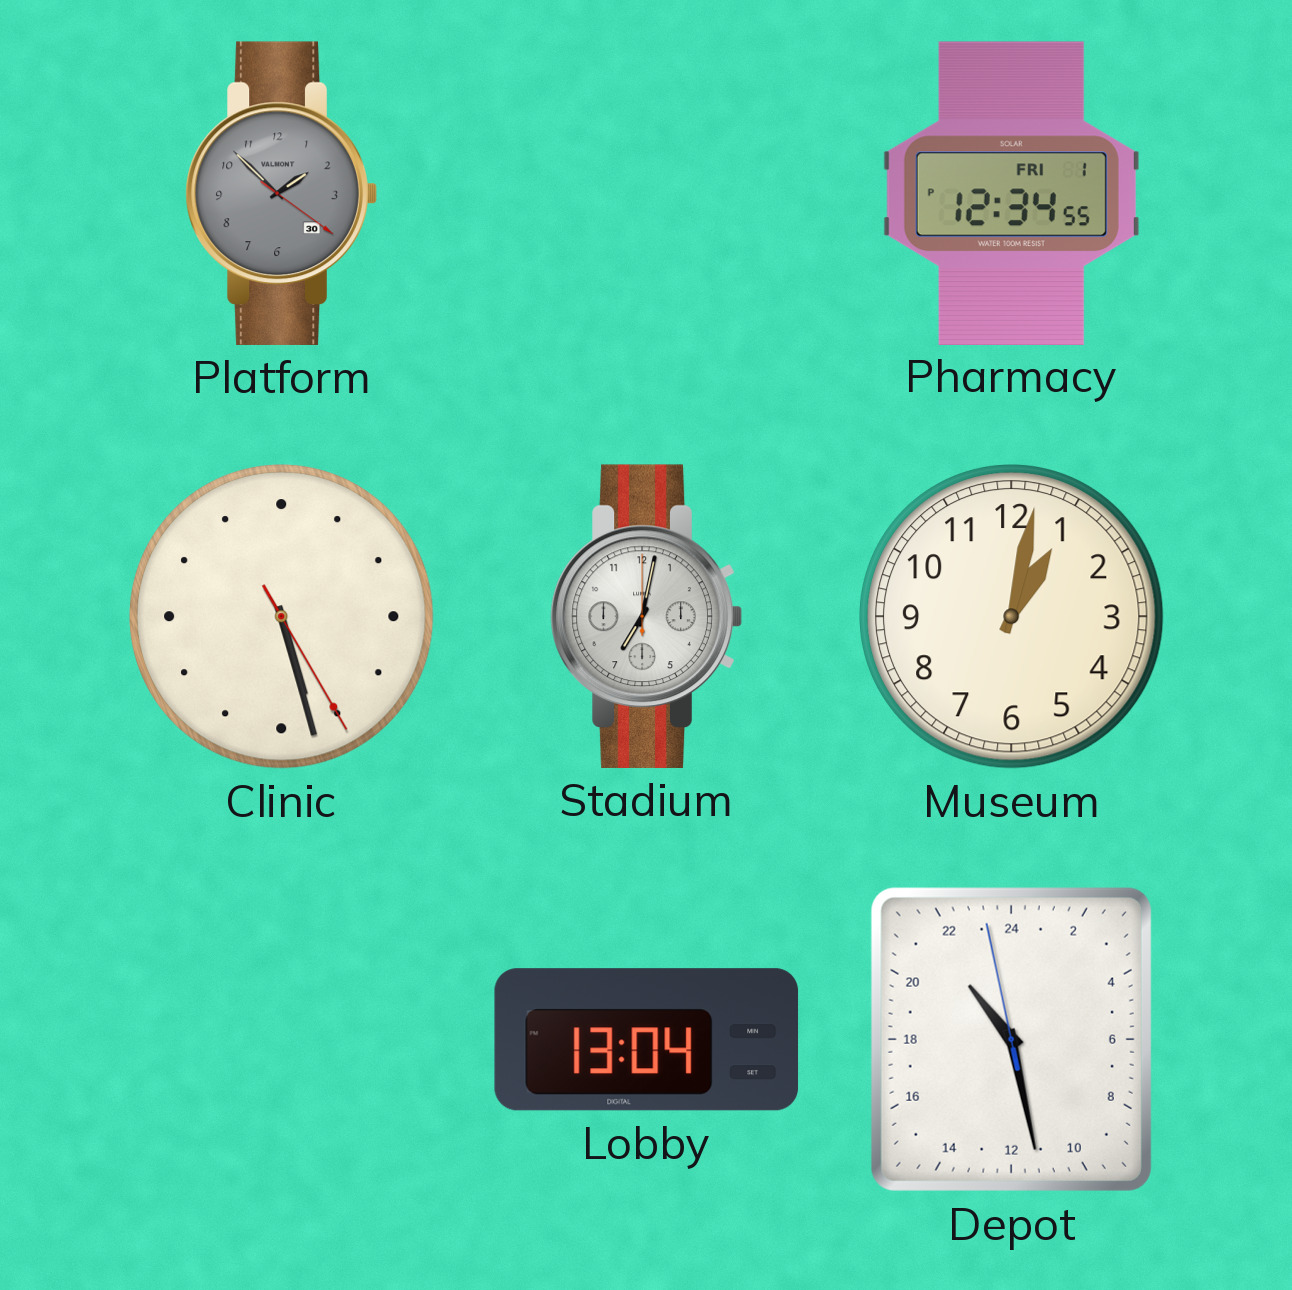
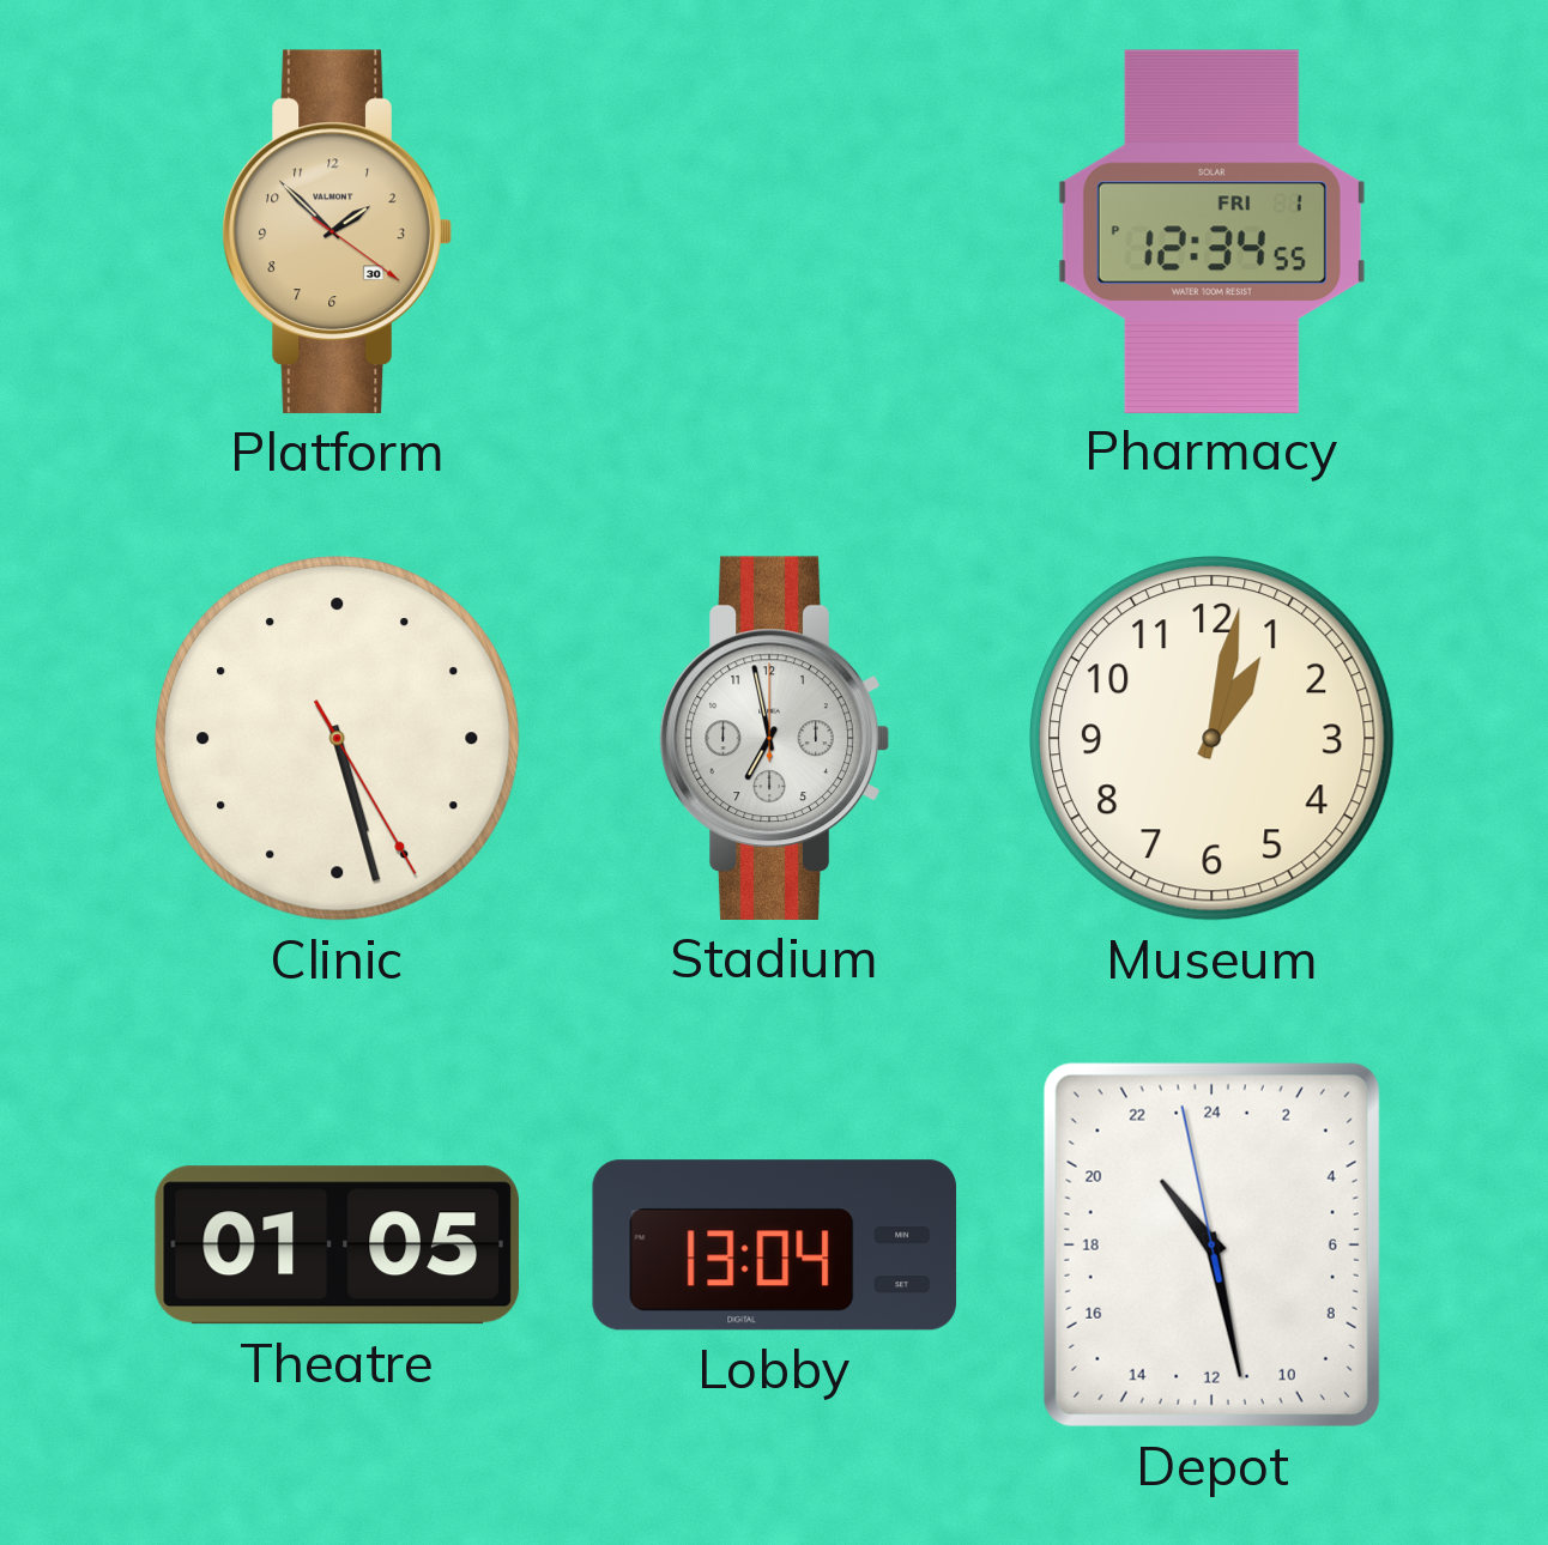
Platform dial: grey -> champagne (337, 231)
Stadium: 7:02 -> 6:58 (774, 738)
Theatre: none -> 01:05 (337, 1246)
